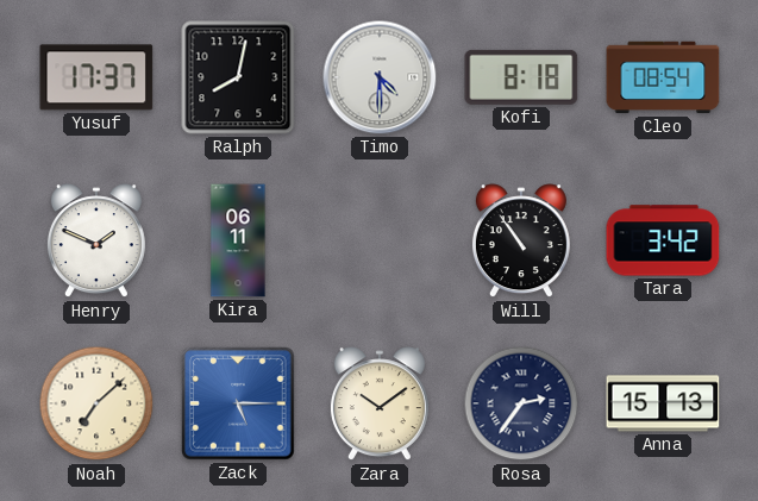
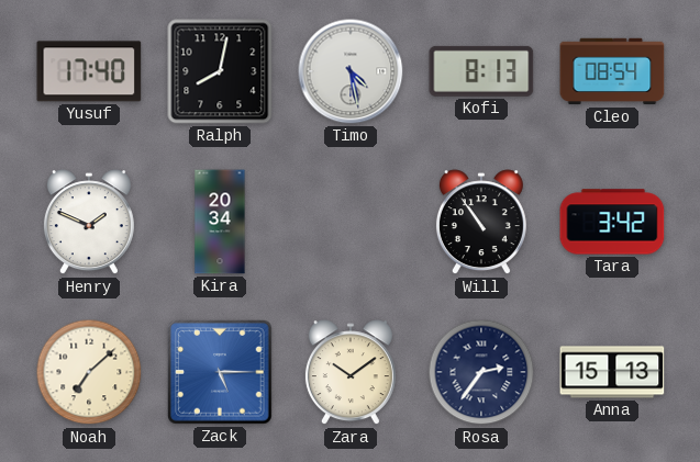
Yusuf: 17:37 -> 17:40 (89, 71)
Timo: 4:30 -> 4:28 (351, 71)
Kofi: 8:18 -> 8:13 (481, 71)
Kira: 06:11 -> 20:34 (220, 222)
